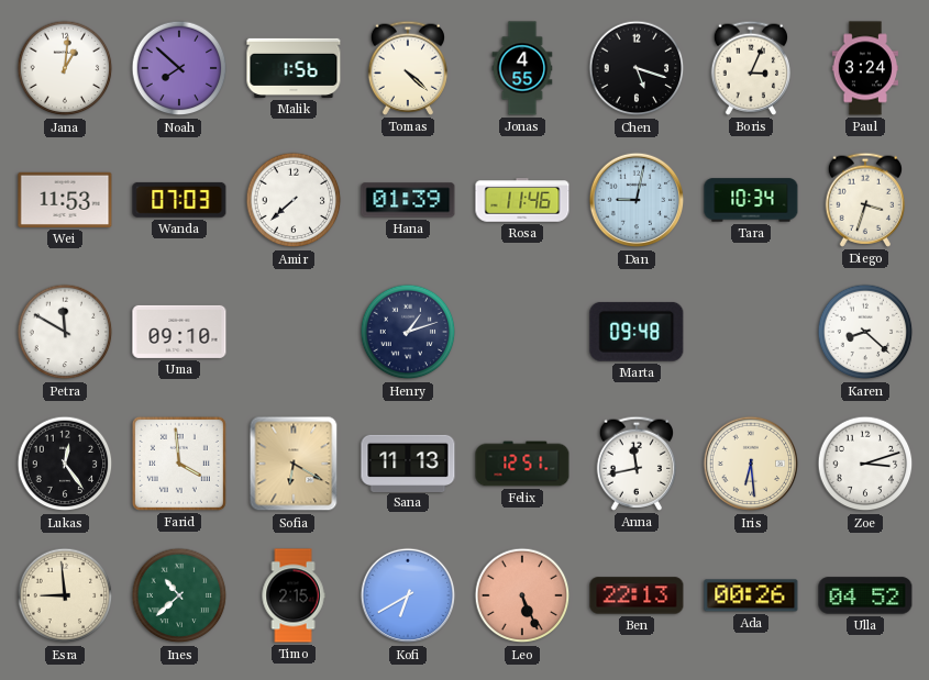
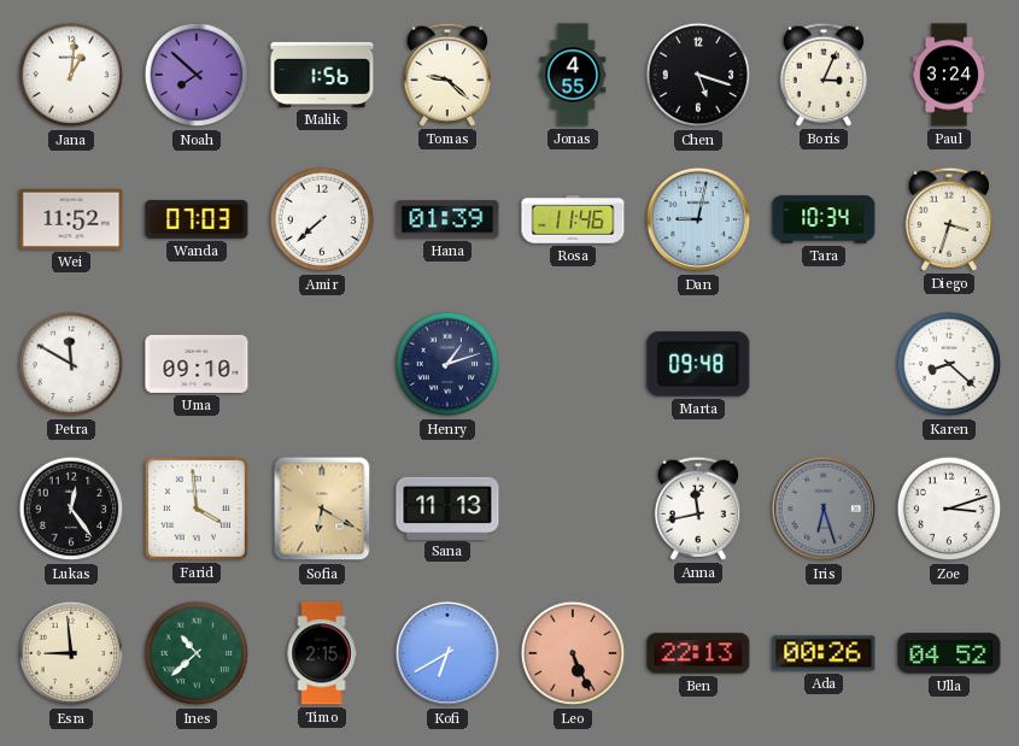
Tomas: 4:22 -> 9:22 (446, 75)
Wei: 11:53 -> 11:52 (71, 219)
Felix: 12:51 -> none (522, 464)
Iris: 6:29 -> 6:27 (824, 509)
Iris dial: cream -> grey (824, 509)
